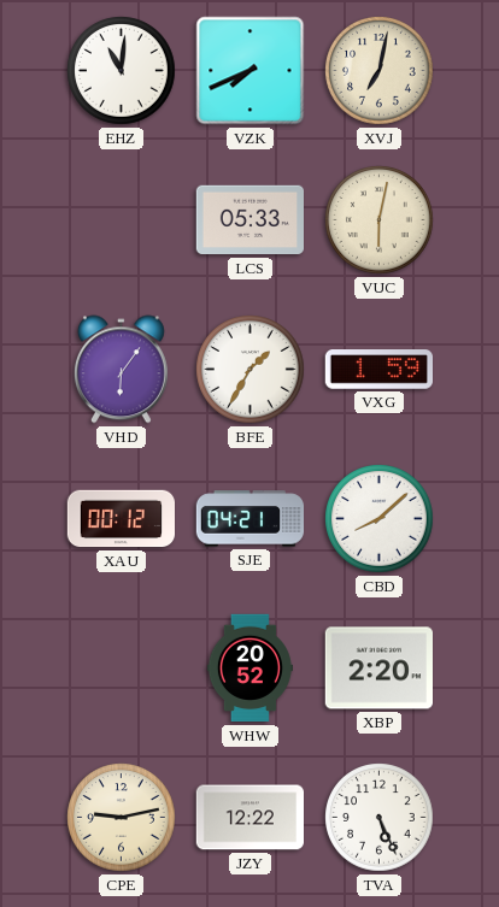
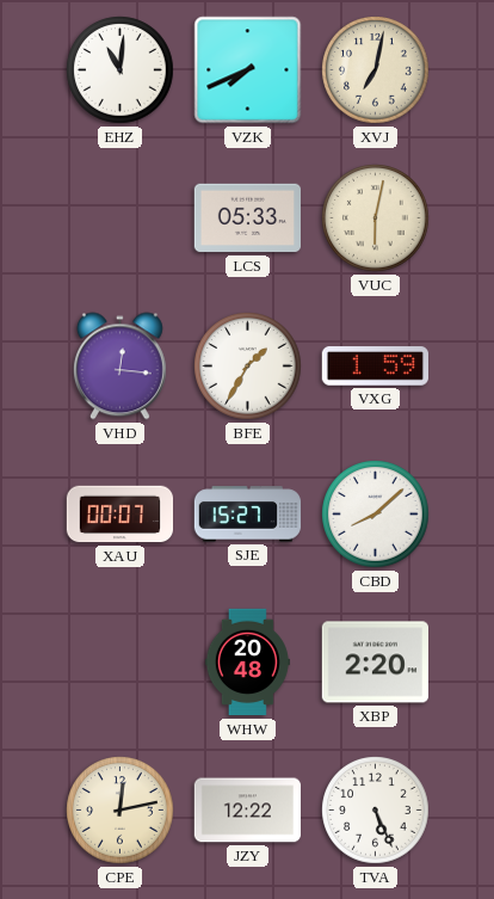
VHD: 6:06 -> 12:16 (119, 367)
XAU: 00:12 -> 00:07 (121, 515)
SJE: 04:21 -> 15:27 (248, 515)
WHW: 20:52 -> 20:48 (247, 663)
CPE: 9:13 -> 12:13 (121, 811)
